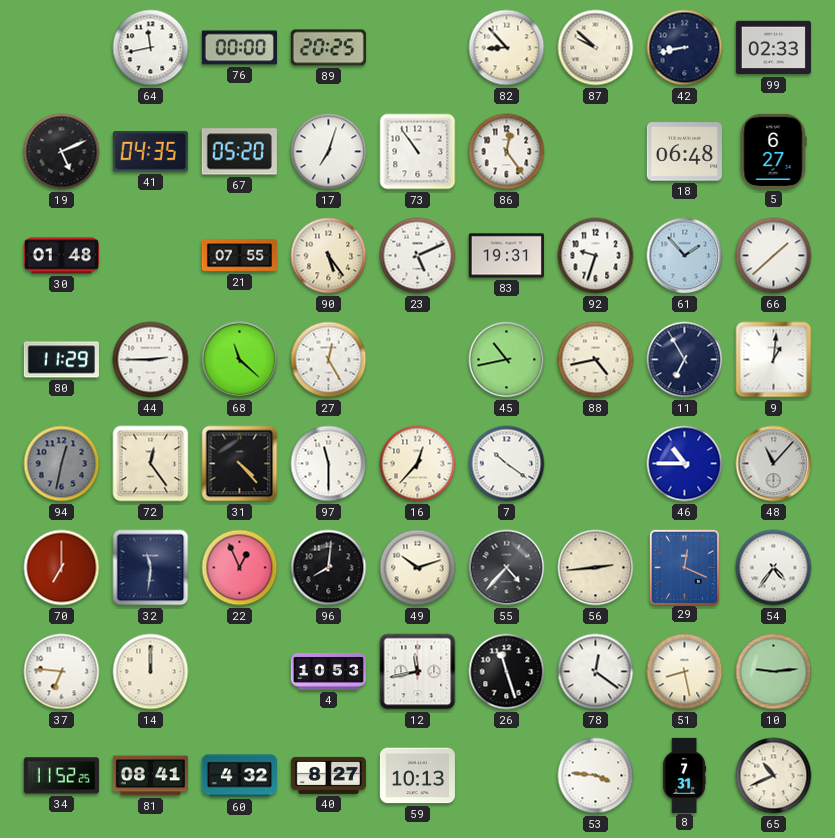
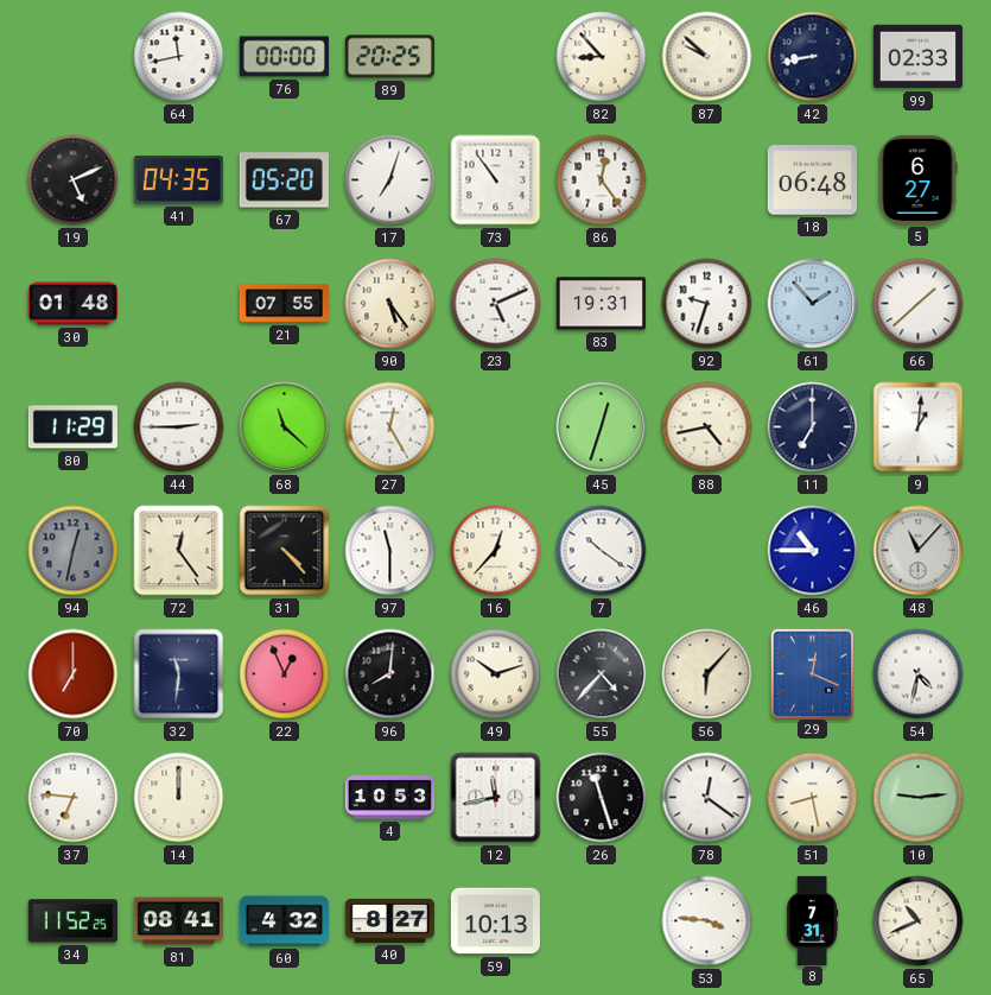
45: 10:43 -> 12:33 (602, 427)
11: 6:55 -> 7:00 (813, 427)
56: 2:44 -> 6:07 (707, 674)
54: 4:36 -> 4:32 (919, 674)
